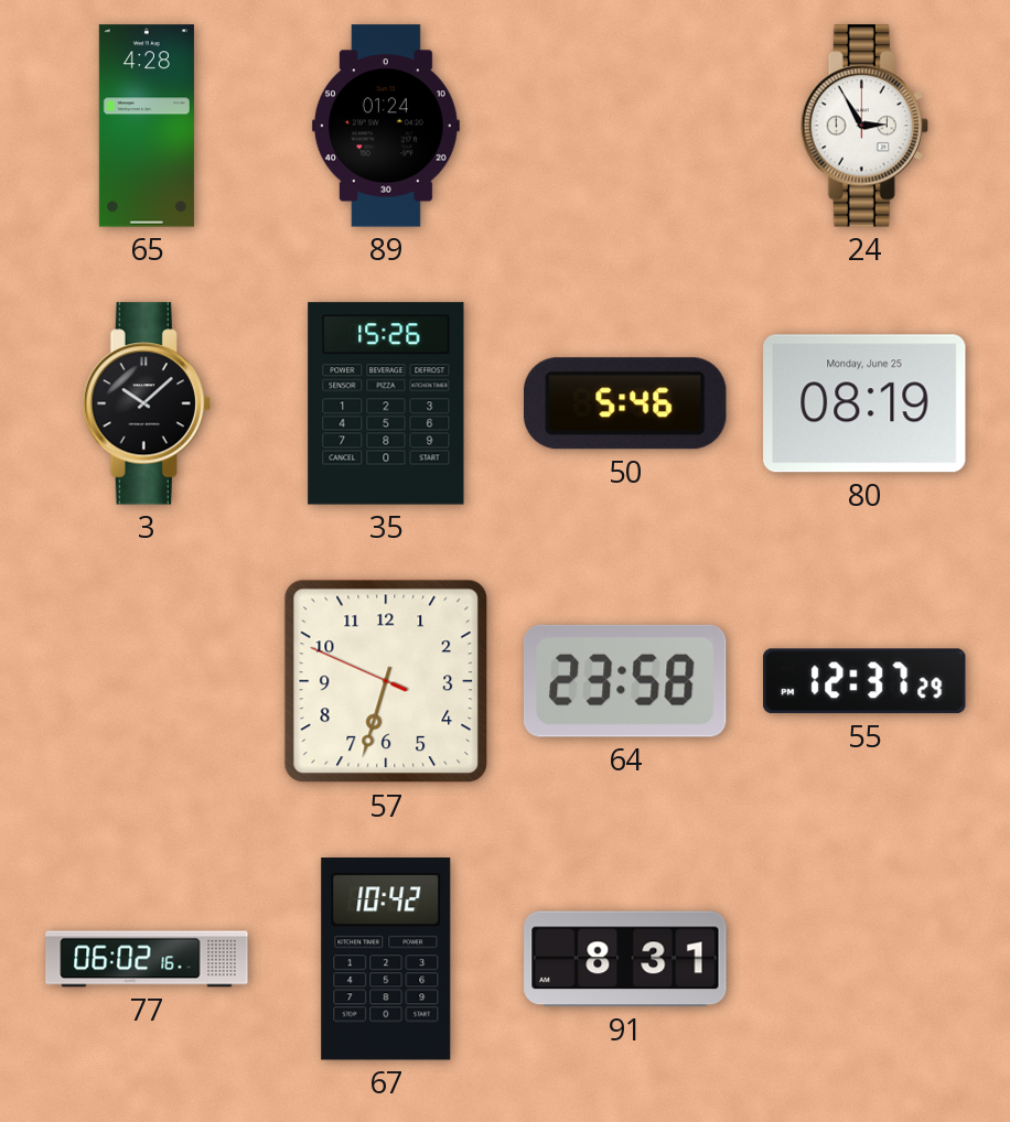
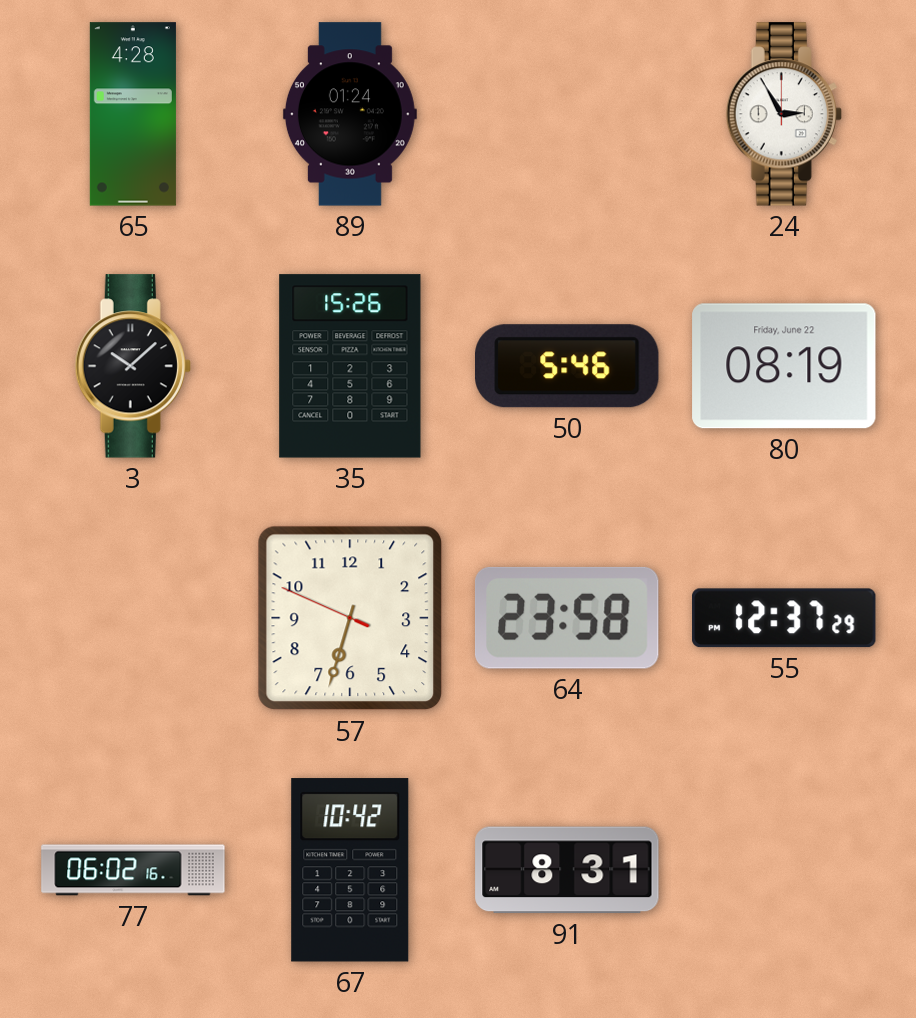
80 date: Monday, June 25 -> Friday, June 22 (784, 366)
